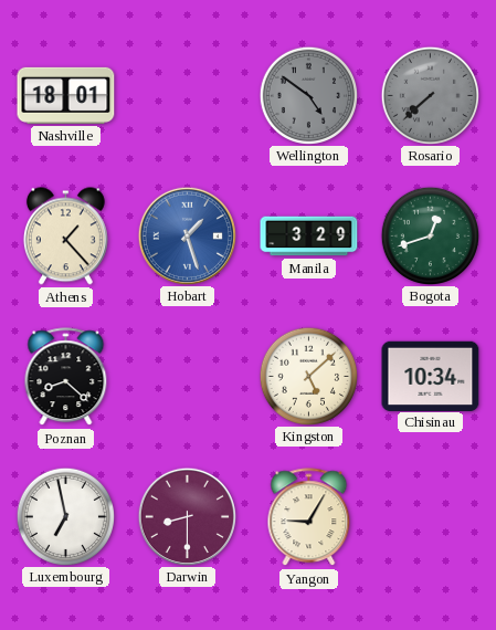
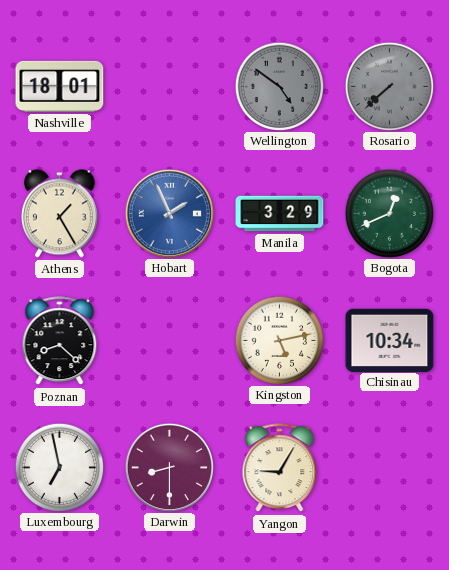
Athens: 1:23 -> 1:25 (59, 214)
Hobart: 1:27 -> 1:56 (169, 213)
Bogota: 12:42 -> 12:41 (389, 213)
Kingston: 5:08 -> 5:13 (279, 340)
